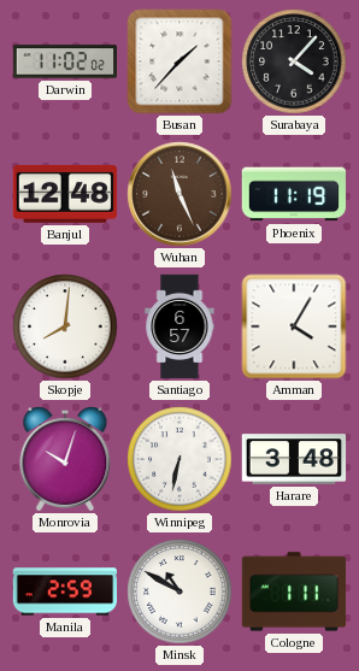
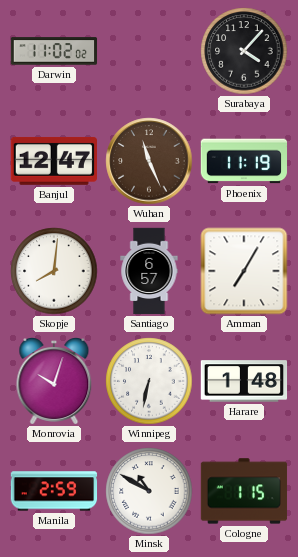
Busan: 1:37 -> none (179, 61)
Banjul: 12:48 -> 12:47 (53, 161)
Amman: 4:05 -> 7:05 (244, 271)
Harare: 3:48 -> 1:48 (244, 381)
Cologne: 1:11 -> 1:15 (244, 491)
